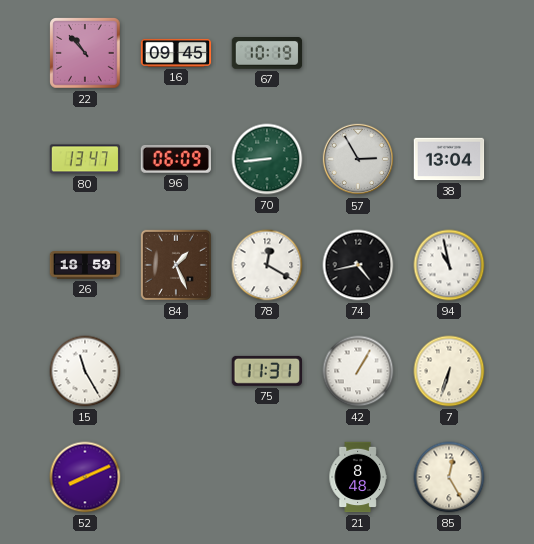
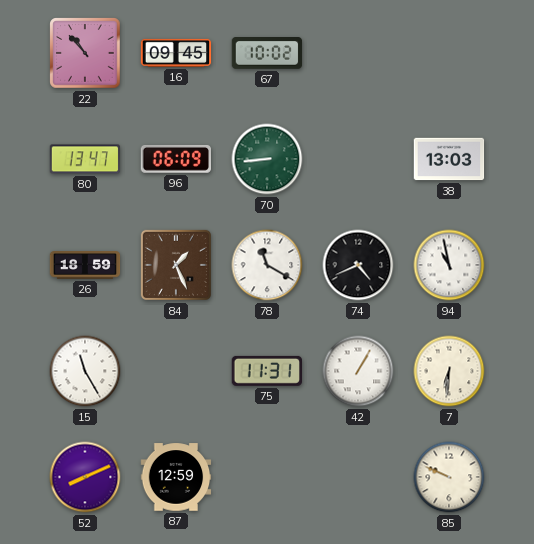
67: 10:19 -> 10:02 (267, 53)
57: 2:55 -> none (358, 159)
38: 13:04 -> 13:03 (449, 159)
78: 12:20 -> 11:20 (267, 265)
74: 4:43 -> 4:41 (358, 265)
7: 6:33 -> 6:31 (449, 371)
87: none -> 12:59 (176, 477)
21: 8:48 -> none (358, 477)
85: 12:25 -> 9:49 (449, 477)
